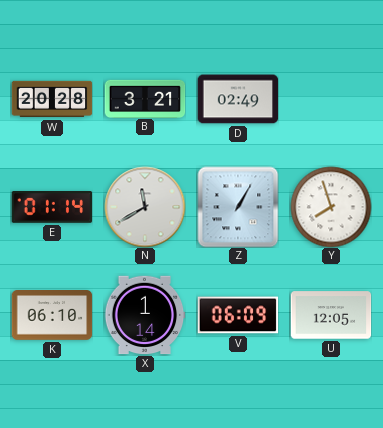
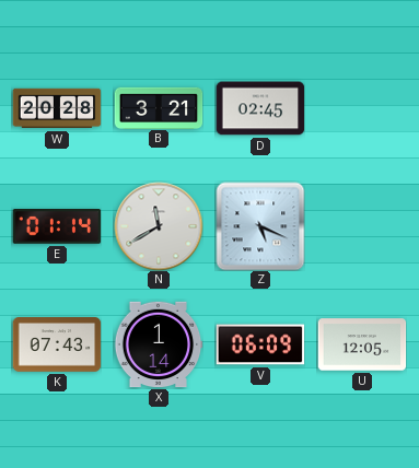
D: 02:49 -> 02:45 (260, 108)
Z: 1:05 -> 5:19 (260, 226)
Y: 7:57 -> none (331, 207)
K: 06:10 -> 07:43 (57, 346)
